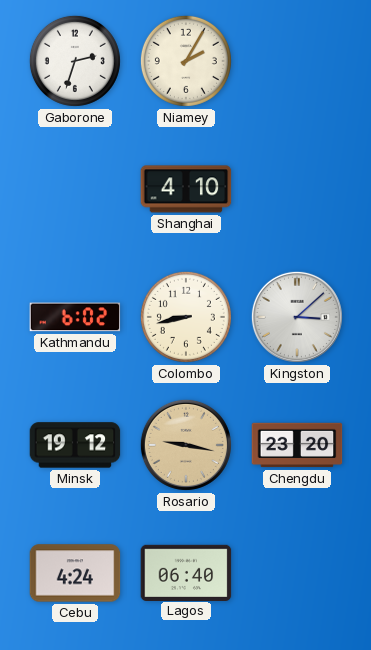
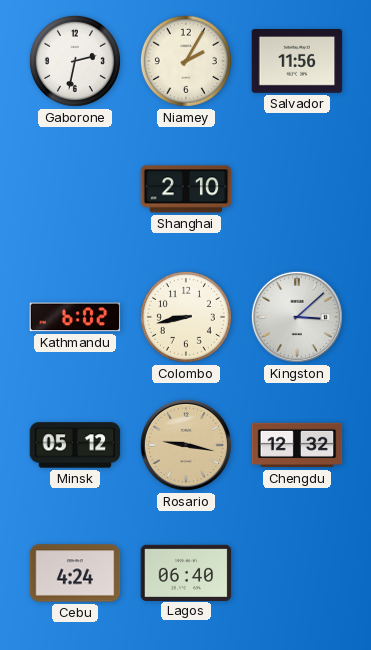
Gaborone: 2:33 -> 2:32 (75, 61)
Salvador: none -> 11:56 (297, 62)
Shanghai: 4:10 -> 2:10 (186, 189)
Minsk: 19:12 -> 05:12 (75, 445)
Chengdu: 23:20 -> 12:32 (297, 445)
